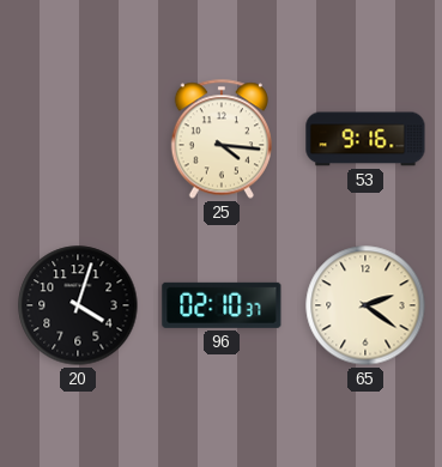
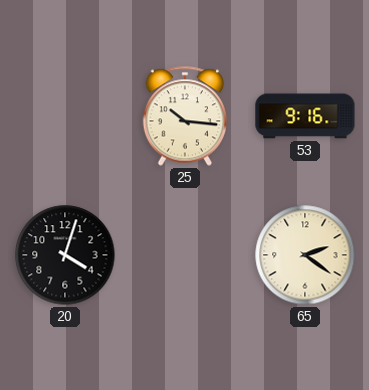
25: 4:16 -> 10:16 (184, 116)
96: 02:10 -> none (222, 305)
